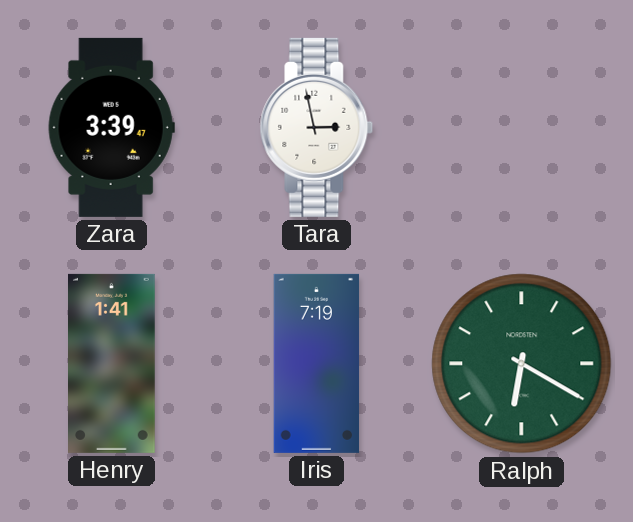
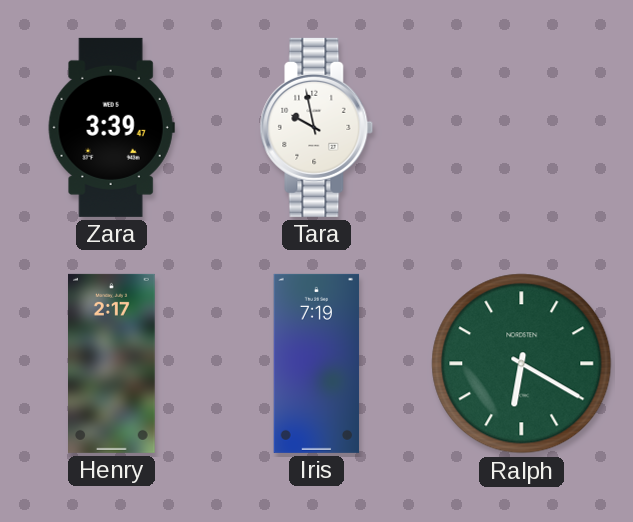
Tara: 2:58 -> 9:58 (317, 127)
Henry: 1:41 -> 2:17 (112, 363)
